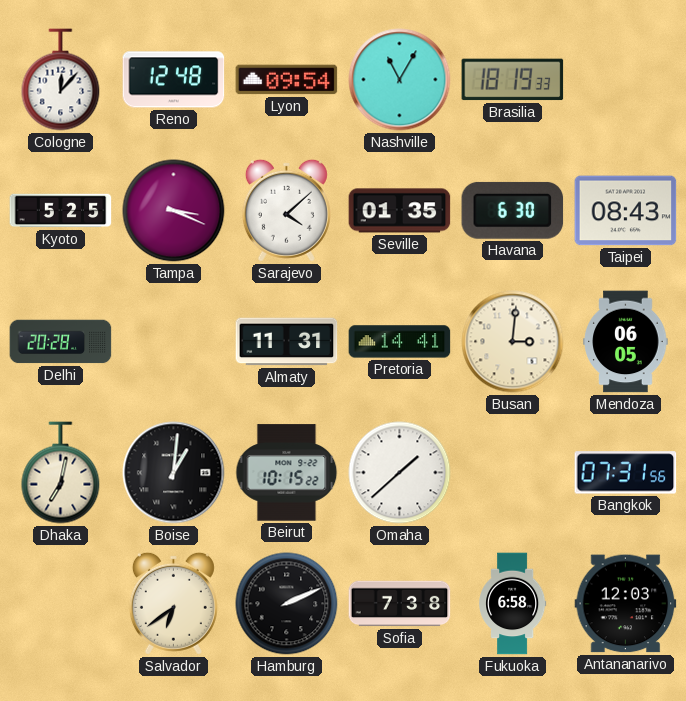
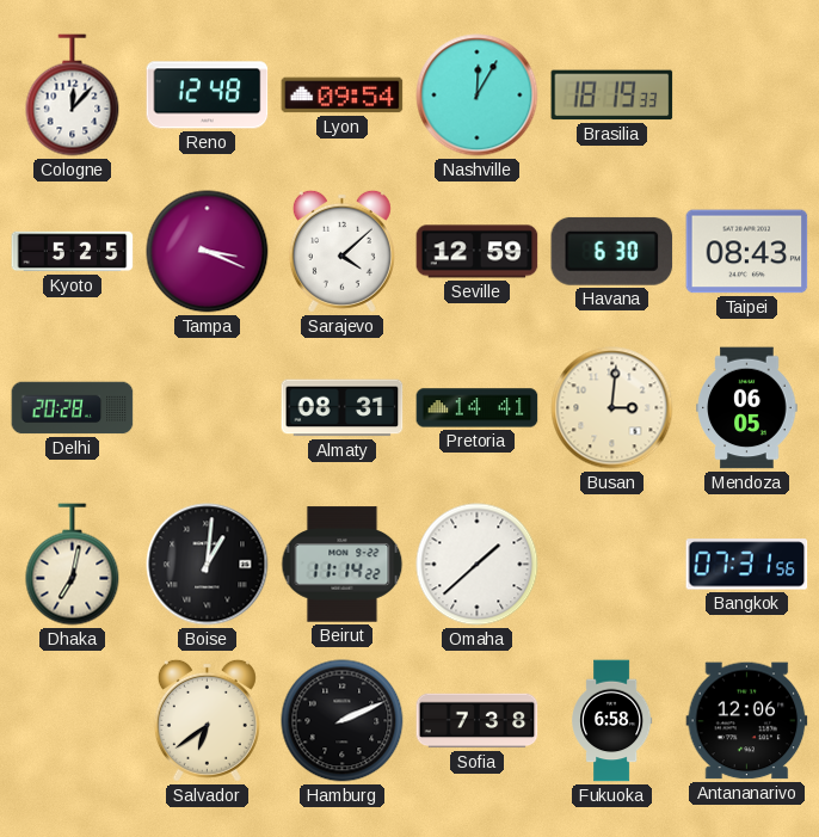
Nashville: 11:05 -> 12:05 (478, 96)
Seville: 01:35 -> 12:59 (478, 252)
Almaty: 11:31 -> 08:31 (343, 408)
Beirut: 10:15 -> 11:14 (343, 565)
Antananarivo: 12:03 -> 12:06 (747, 721)
